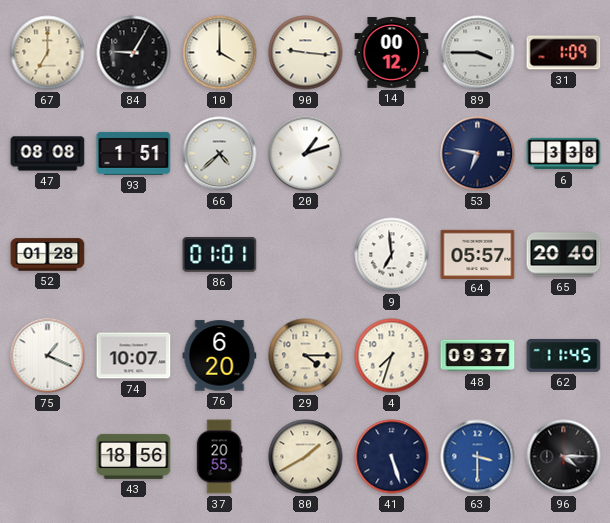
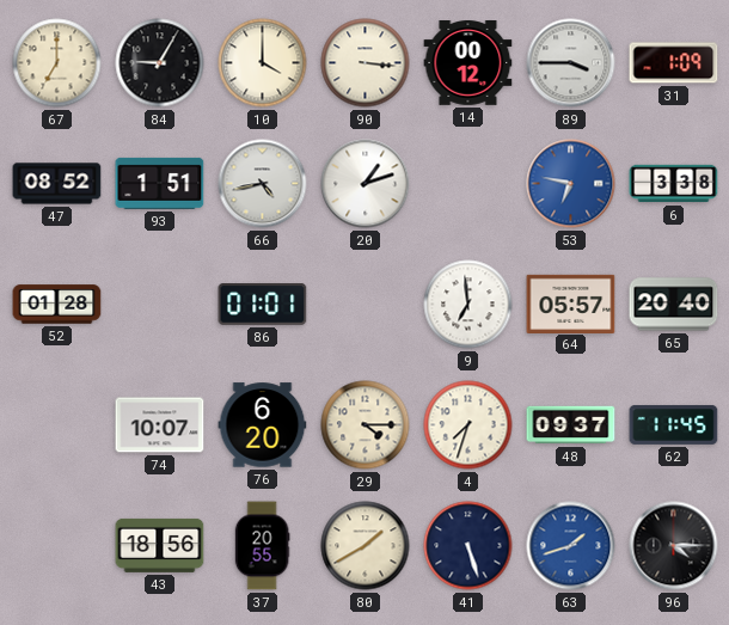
90: 9:16 -> 3:16 (366, 63)
47: 08:08 -> 08:52 (57, 184)
66: 4:38 -> 4:43 (263, 184)
53 dial: navy -> blue (571, 184)
75: 1:19 -> none (48, 356)
63: 3:30 -> 1:42 (571, 546)
